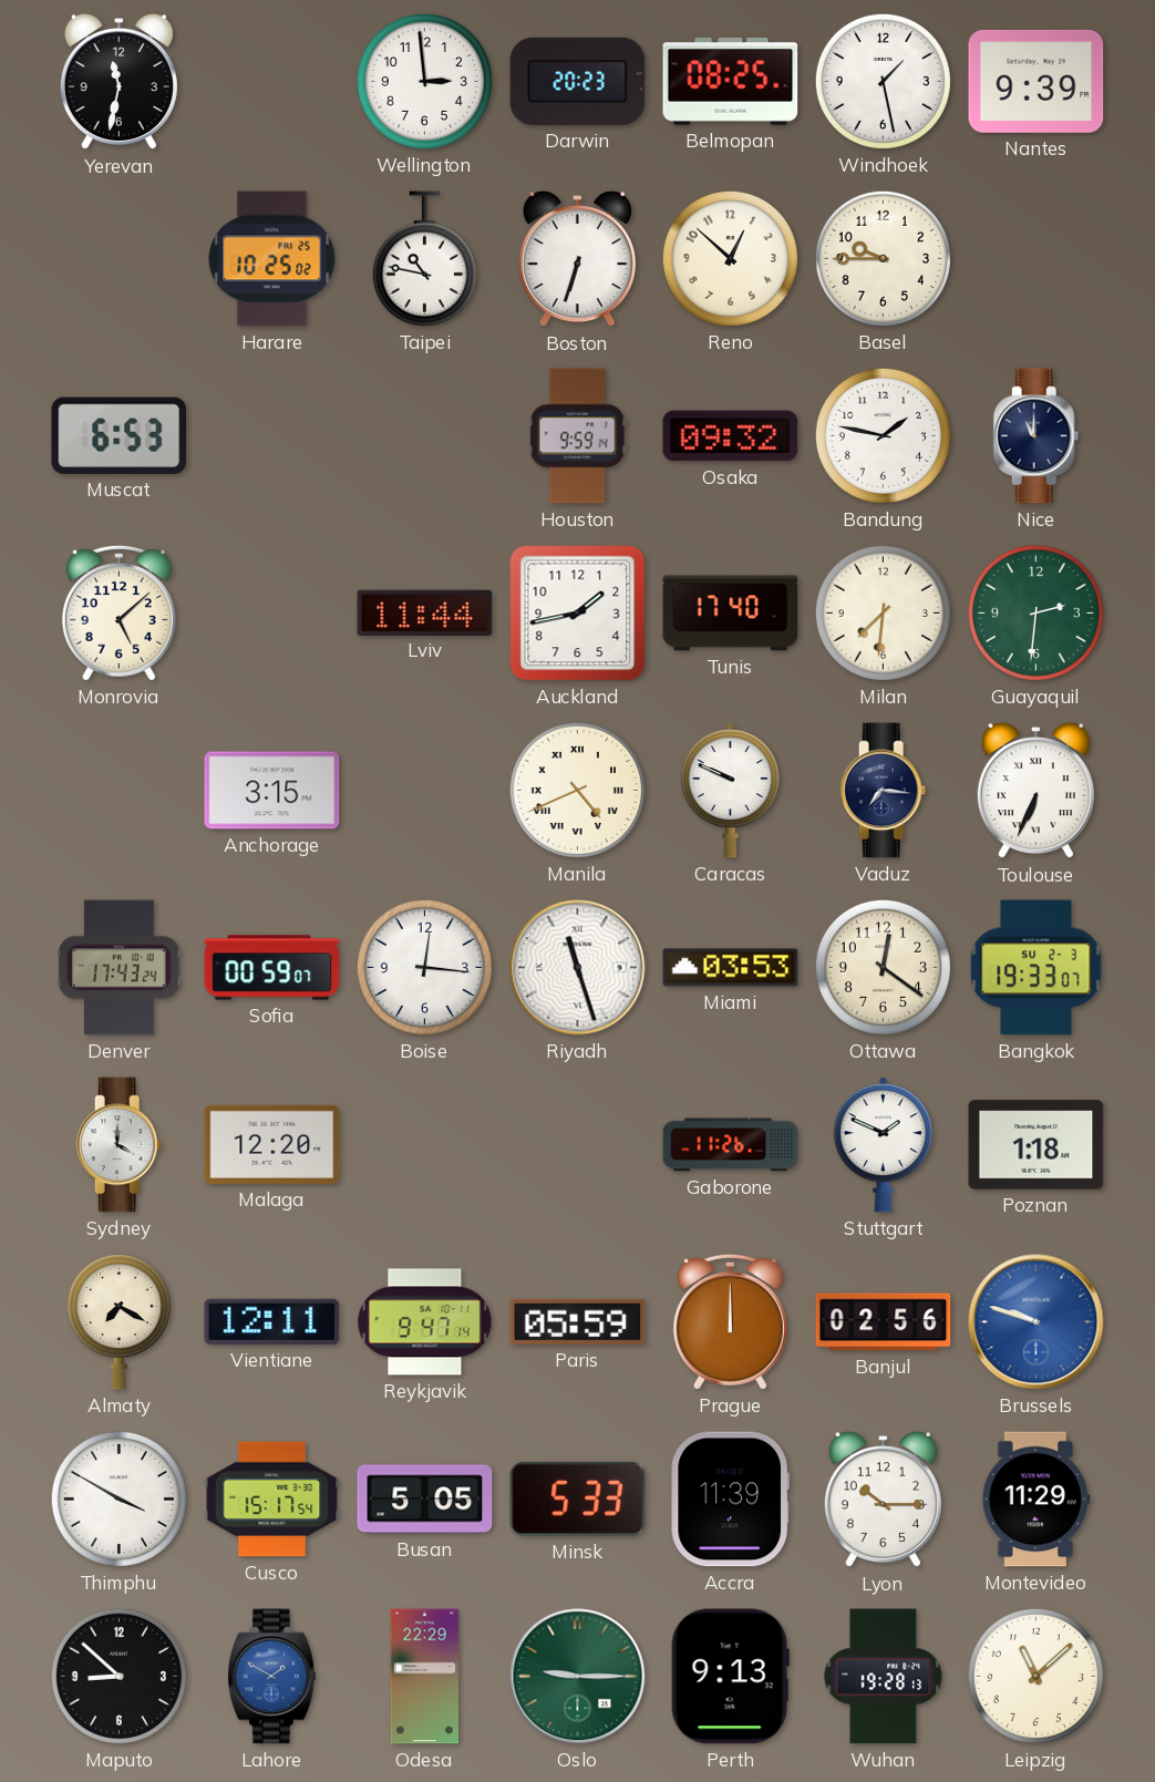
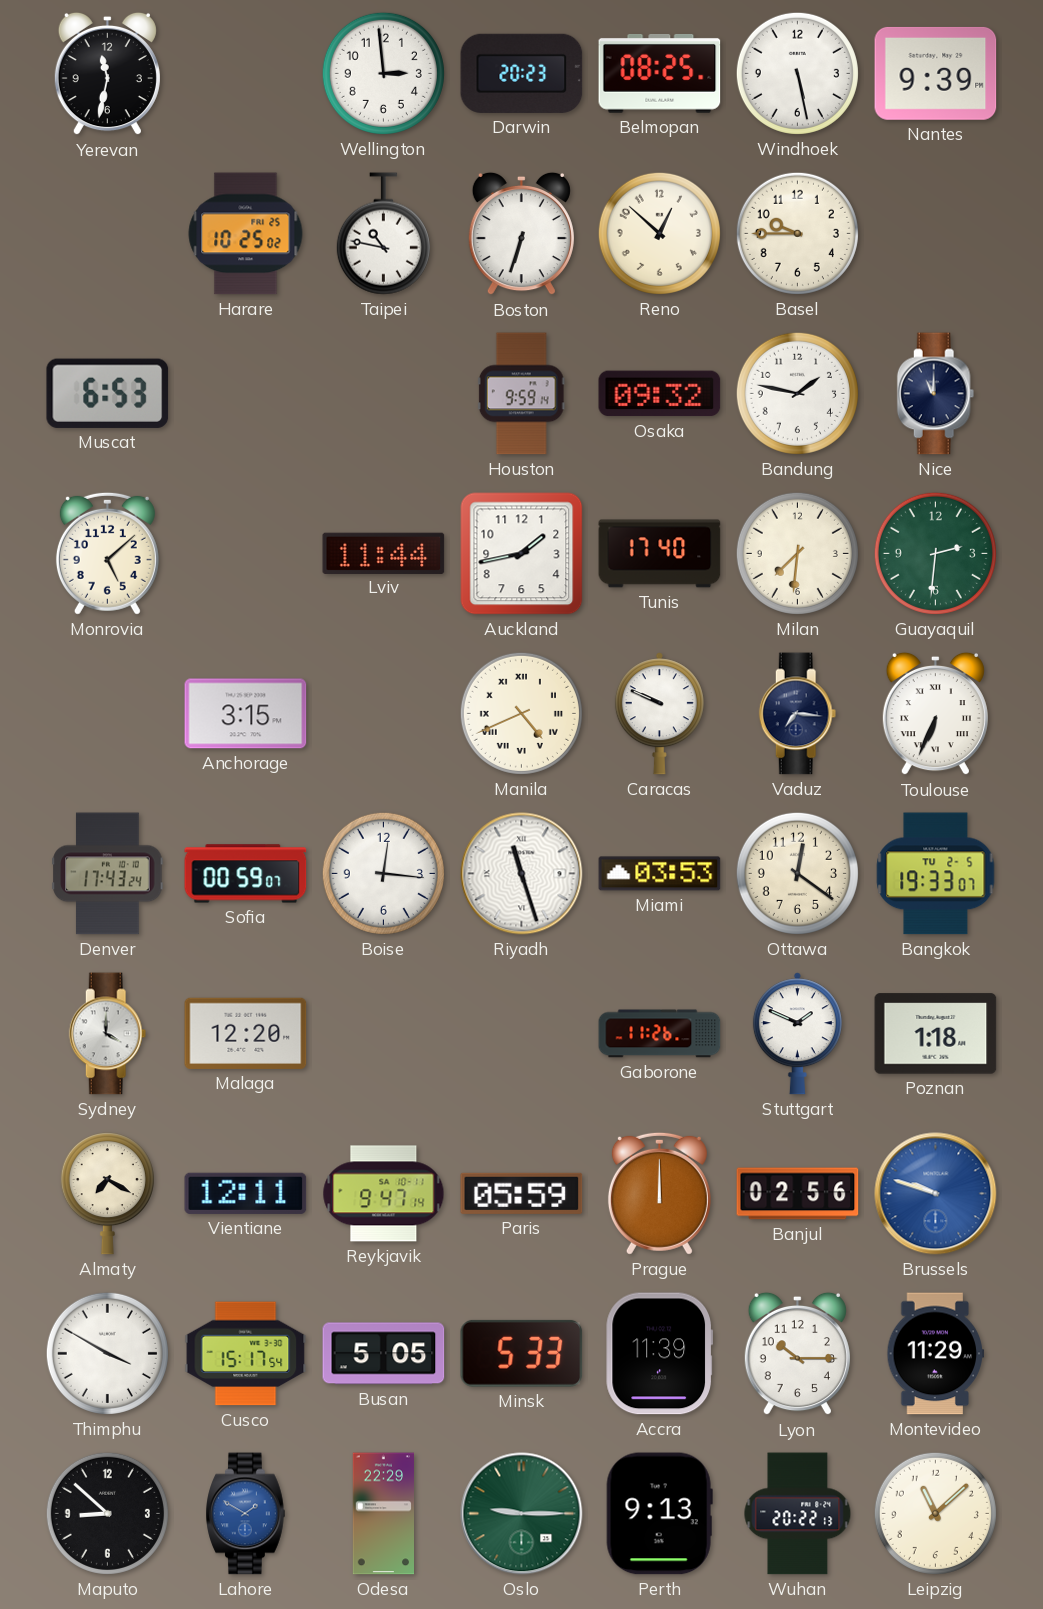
Windhoek: 1:28 -> 5:28 (797, 73)
Bangkok date: SU 2-3 -> TU 2-5 (936, 874)
Wuhan: 19:28 -> 20:22 (798, 1514)
